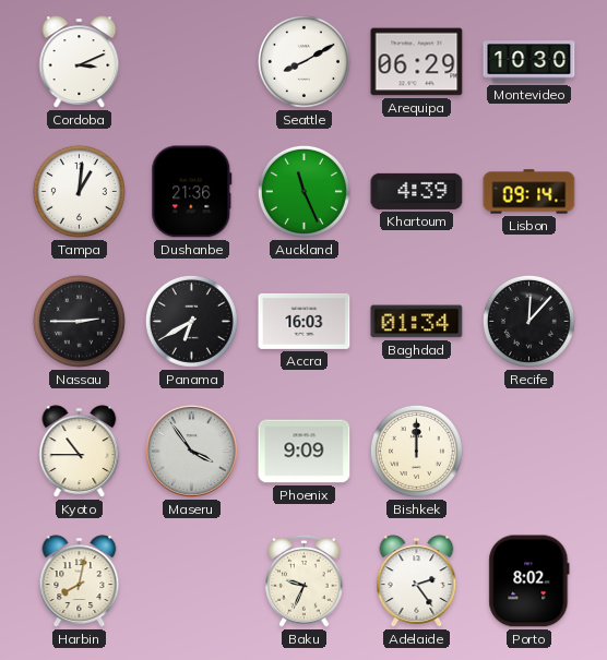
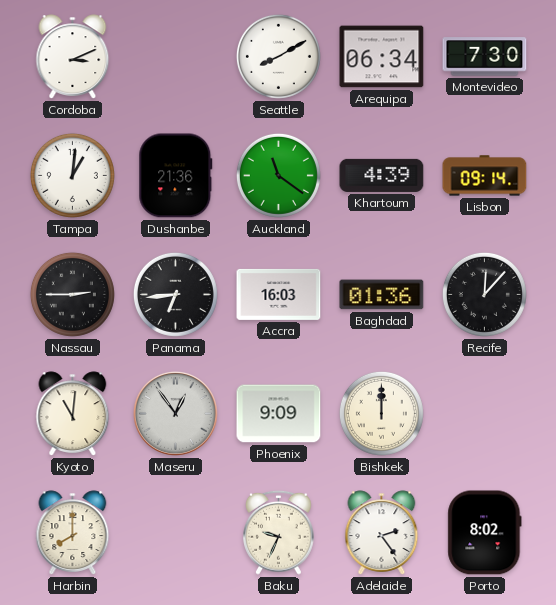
Arequipa: 06:29 -> 06:34 (382, 57)
Montevideo: 10:30 -> 7:30 (485, 57)
Auckland: 11:26 -> 11:21 (278, 175)
Panama: 6:40 -> 6:44 (175, 294)
Baghdad: 01:34 -> 01:36 (382, 295)
Kyoto: 10:45 -> 11:01 (73, 414)
Maseru: 3:54 -> 12:54 (175, 413)
Harbin: 8:02 -> 8:00 (73, 533)
